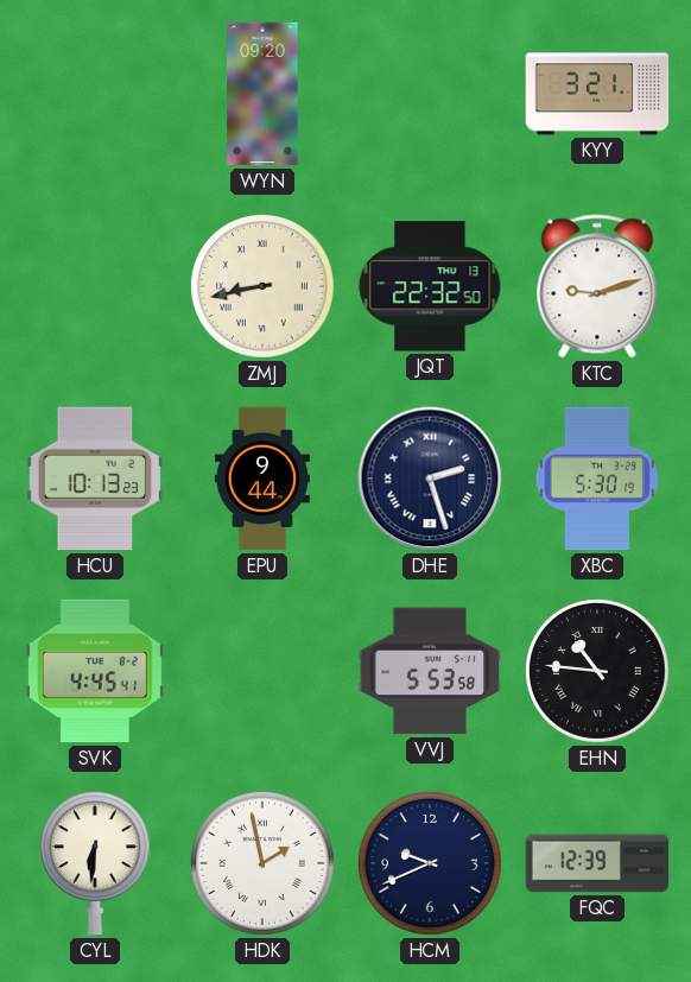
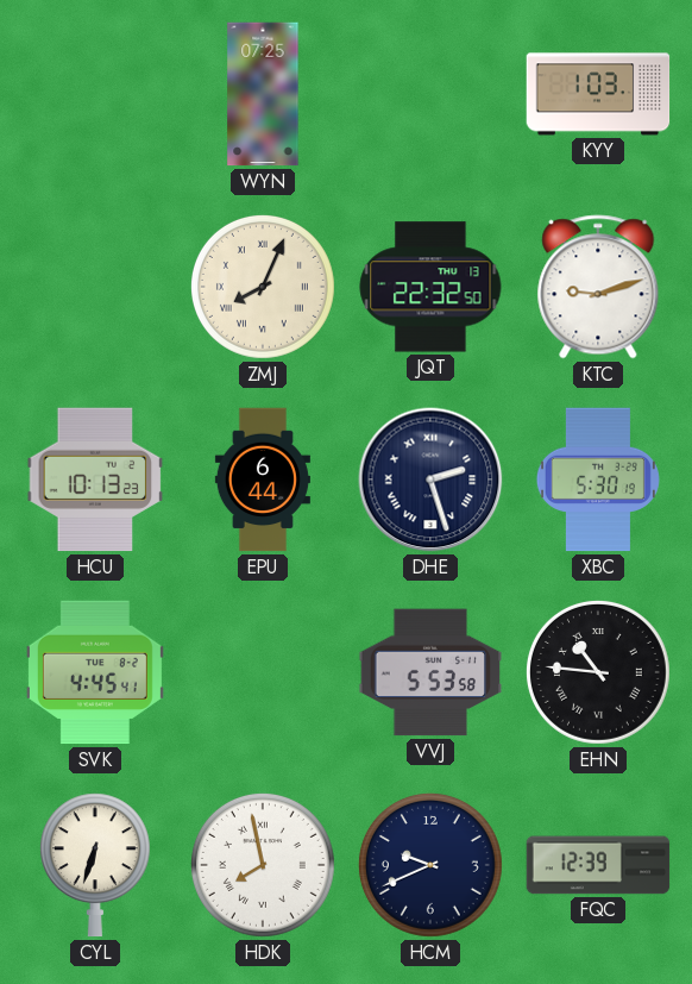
WYN: 09:20 -> 07:25 (263, 94)
KYY: 3:21 -> 1:03 (598, 94)
ZMJ: 8:43 -> 8:04 (263, 287)
EPU: 9:44 -> 6:44 (263, 480)
CYL: 6:31 -> 6:33 (95, 865)
HDK: 1:58 -> 7:58 (263, 865)
